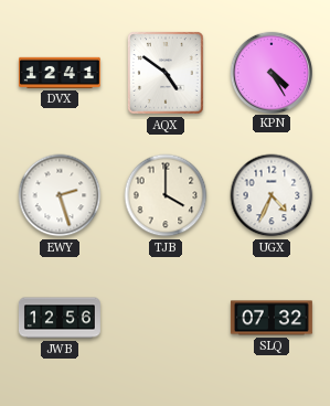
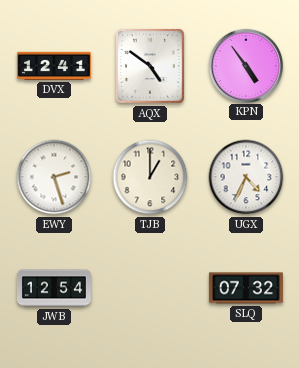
KPN: 4:25 -> 4:54 (245, 65)
TJB: 4:00 -> 1:00 (150, 177)
JWB: 12:56 -> 12:54 (54, 288)
